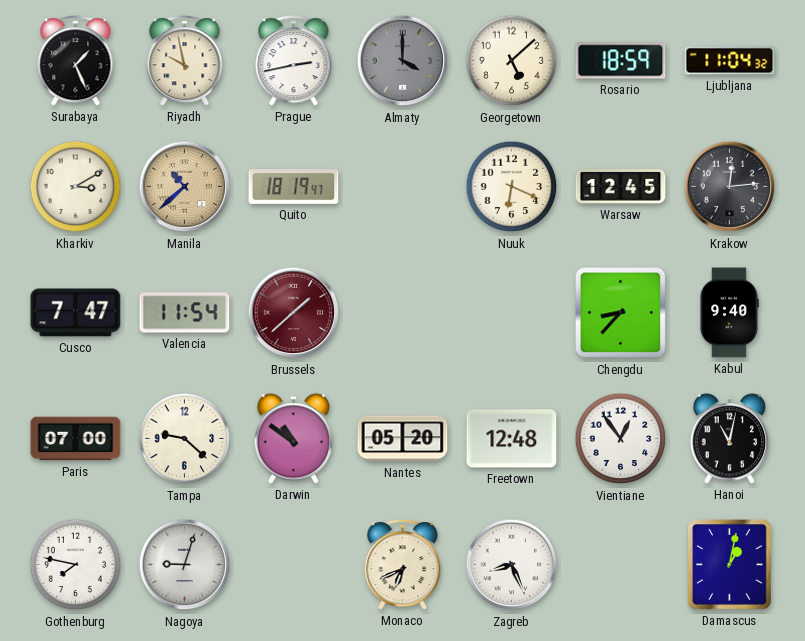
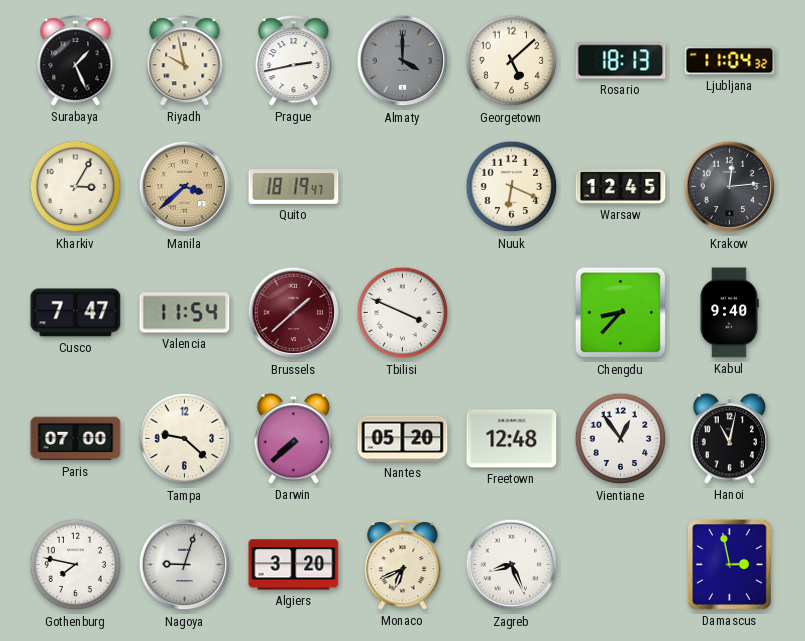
Rosario: 18:59 -> 18:13 (621, 61)
Kharkiv: 3:10 -> 3:05 (76, 187)
Manila: 10:38 -> 3:38 (185, 187)
Tbilisi: none -> 3:49 (403, 313)
Darwin: 10:51 -> 7:38 (294, 439)
Algiers: none -> 3:20 (294, 565)
Damascus: 1:02 -> 2:58 (730, 565)
